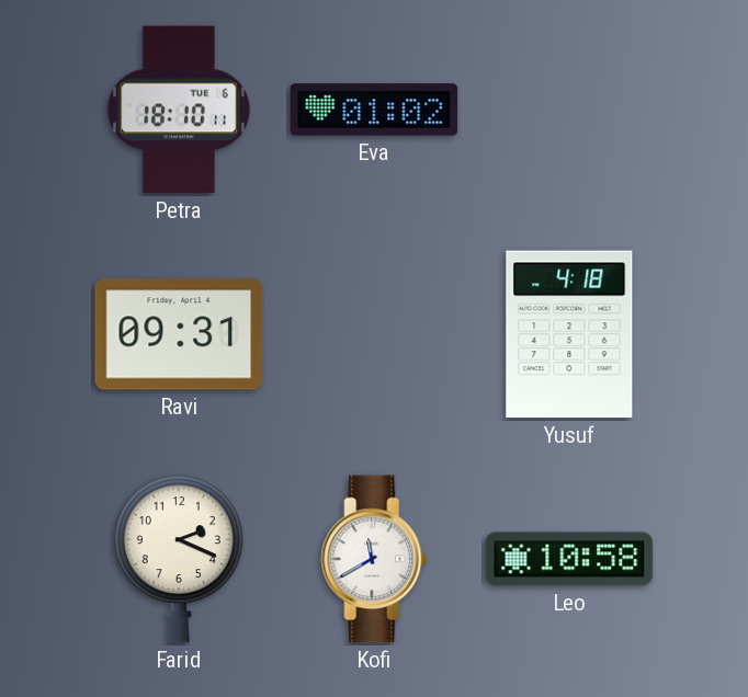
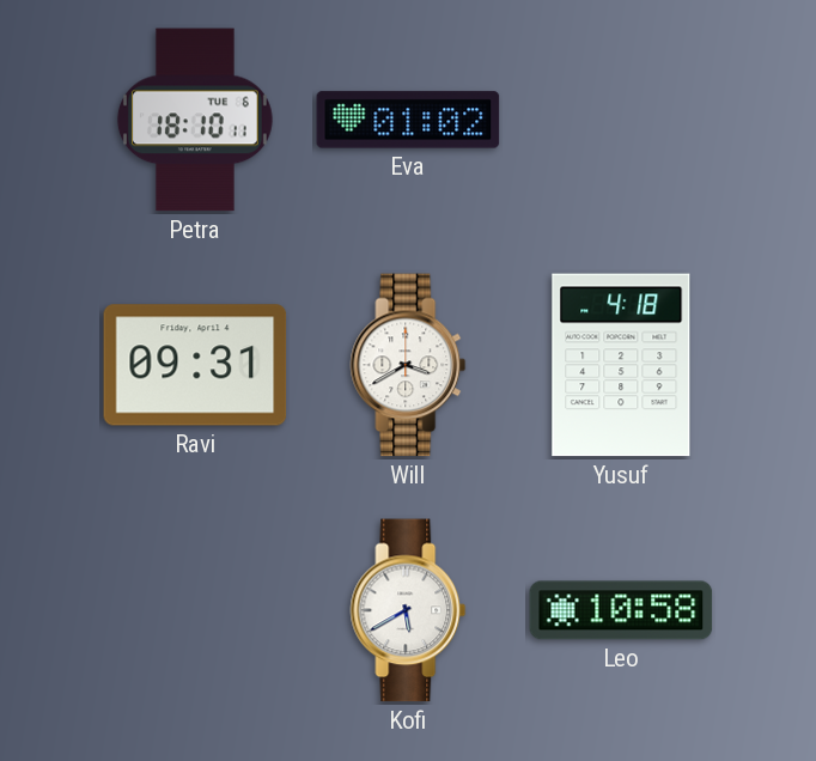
Will: none -> 3:40 (408, 365)
Farid: 2:19 -> none (179, 559)
Kofi: 11:40 -> 5:40 (408, 610)
